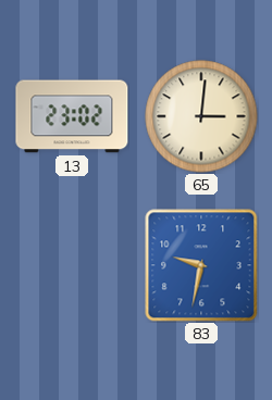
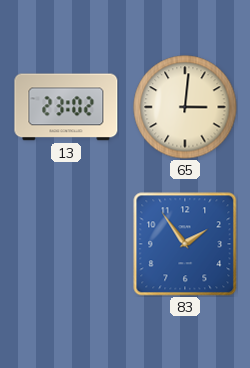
83: 9:32 -> 1:54 (185, 244)
